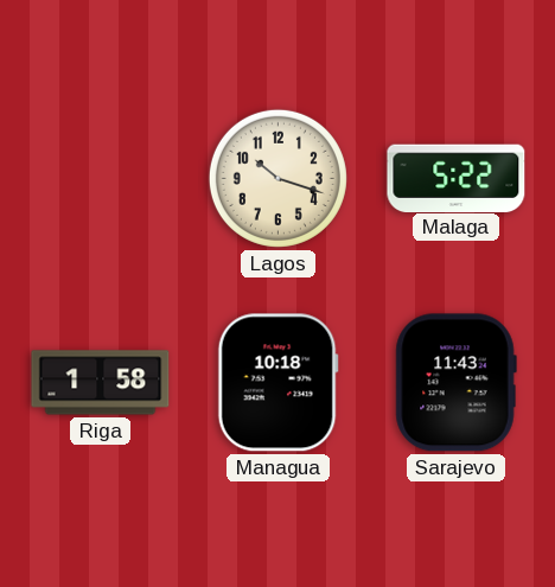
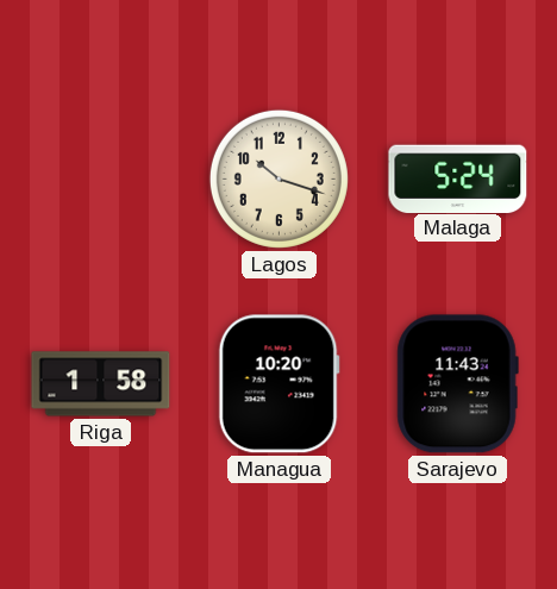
Malaga: 5:22 -> 5:24 (458, 178)
Managua: 10:18 -> 10:20 (278, 384)
